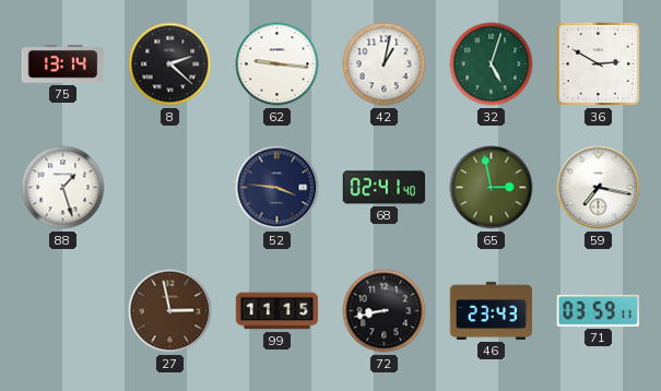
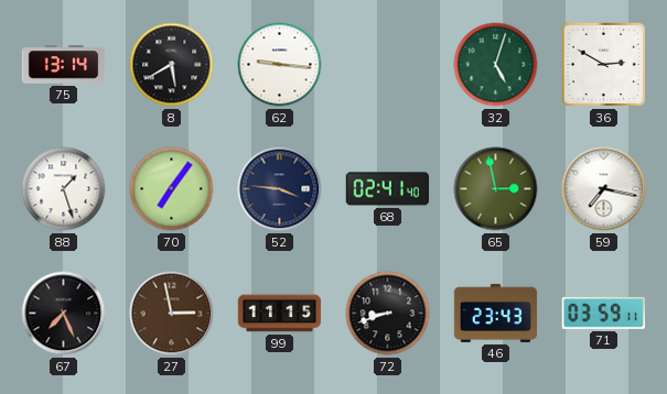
8: 2:22 -> 5:40 (172, 65)
42: 1:02 -> none (385, 64)
70: none -> 7:06 (172, 189)
67: none -> 7:26 (64, 314)
72: 8:43 -> 8:42 (388, 314)
